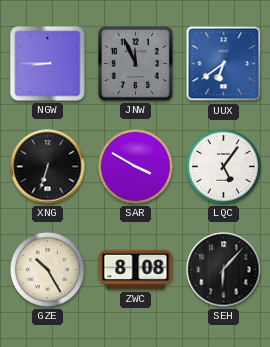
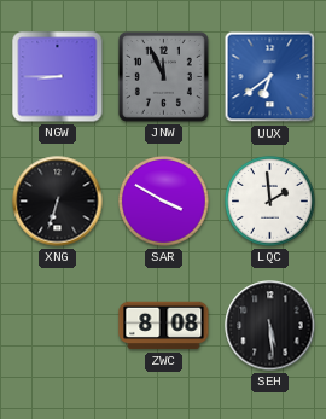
LQC: 5:06 -> 1:59 (270, 202)
GZE: 10:25 -> none (48, 270)
SEH: 6:07 -> 5:29 (270, 326)
